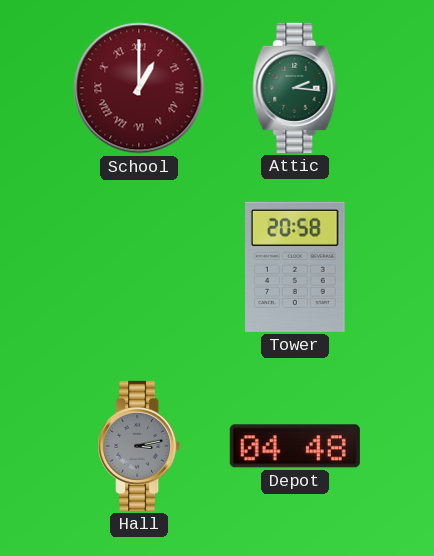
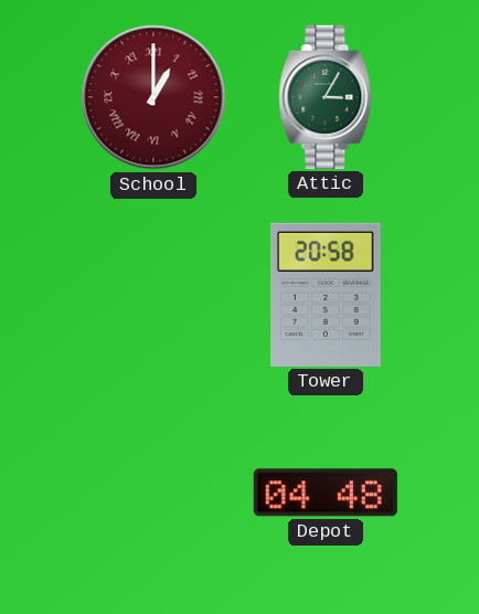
Attic: 2:16 -> 3:05 (326, 97)
Hall: 3:13 -> none (139, 446)
